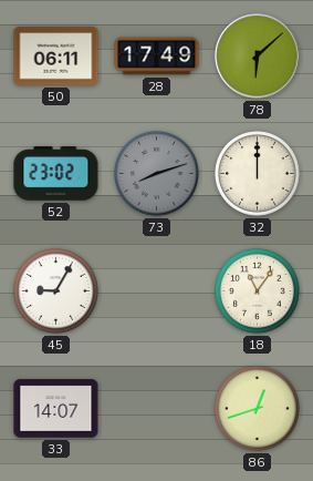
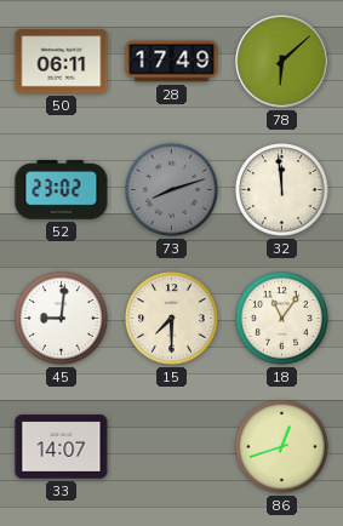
32: 12:00 -> 11:59 (282, 190)
45: 9:05 -> 9:01 (62, 319)
15: none -> 7:30 (172, 319)
